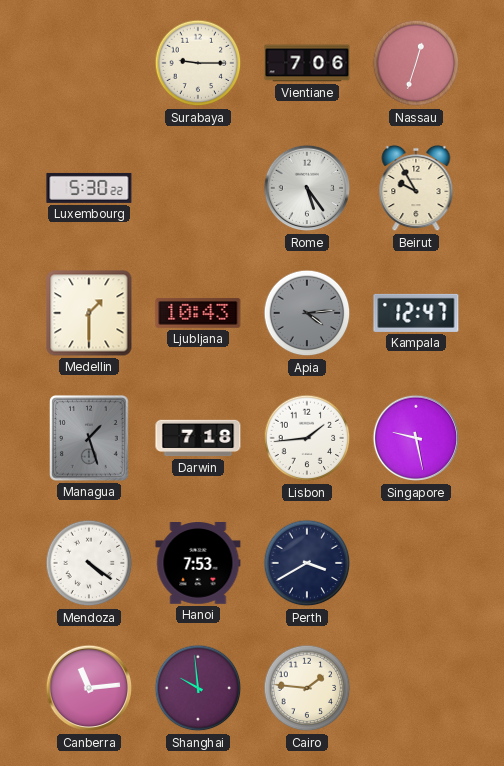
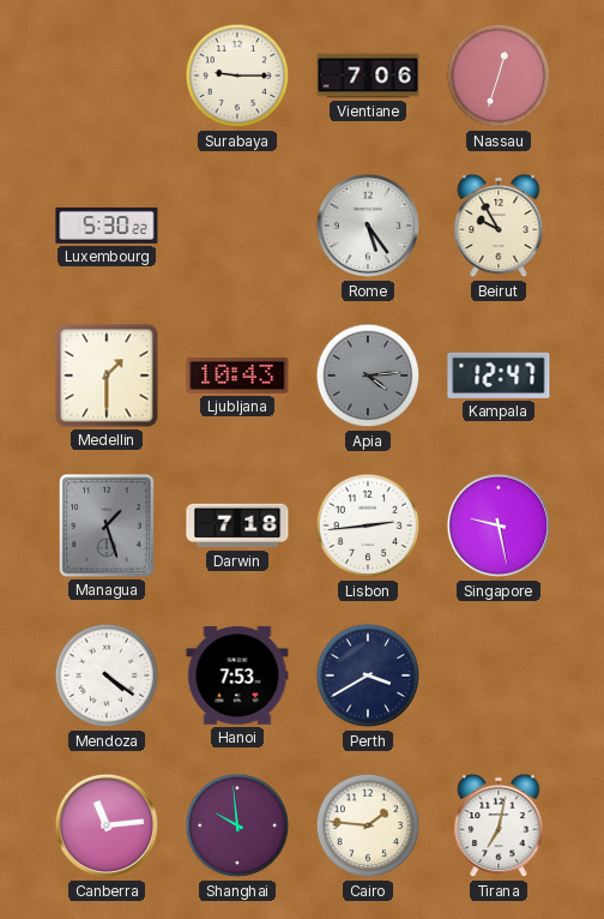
Lisbon: 1:44 -> 2:44 (368, 525)
Tirana: none -> 7:02 (499, 825)
